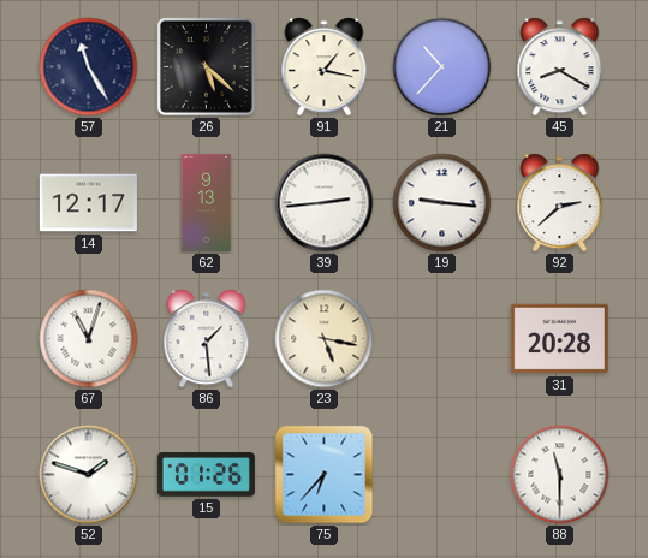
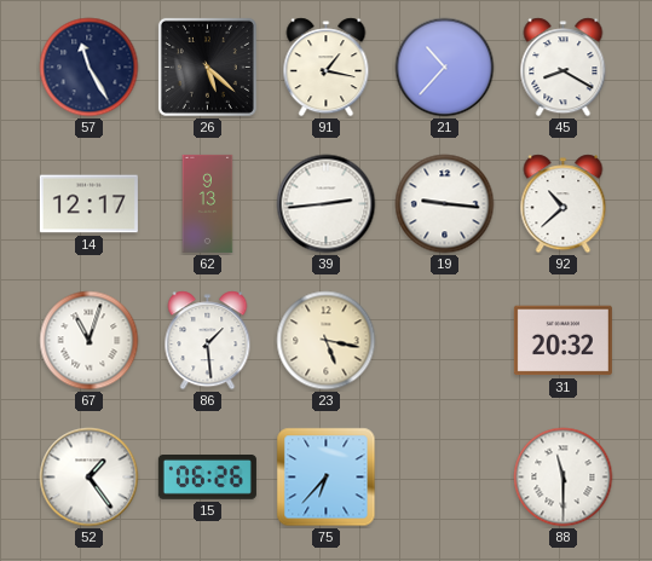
92: 2:38 -> 10:38 (564, 204)
31: 20:28 -> 20:32 (562, 341)
52: 1:48 -> 1:24 (90, 478)
15: 01:26 -> 06:26 (207, 478)
